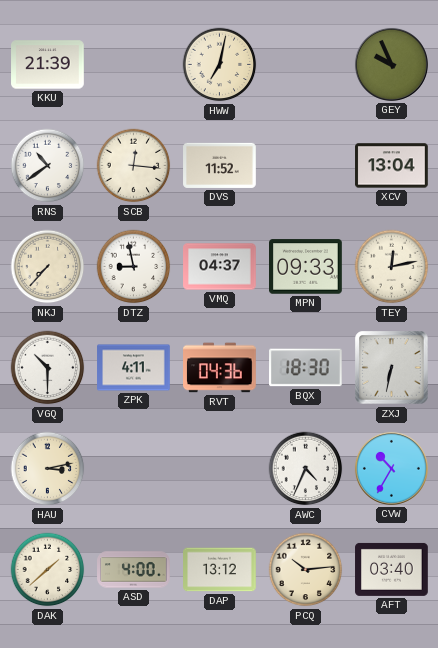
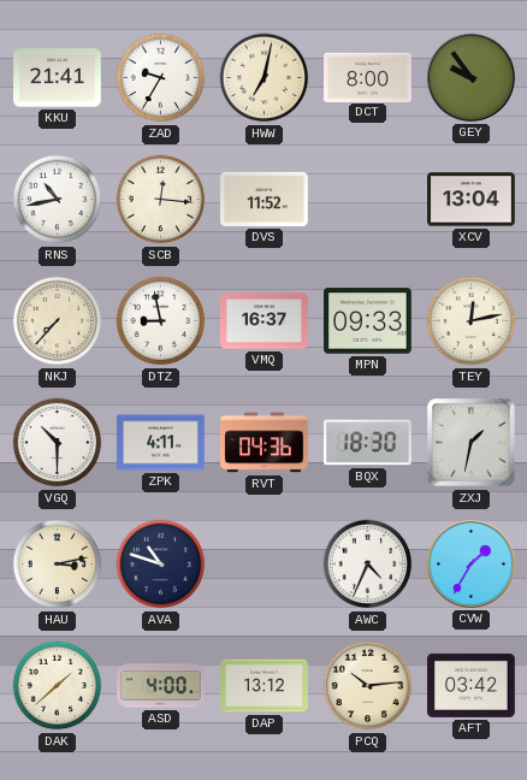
KKU: 21:39 -> 21:41 (58, 78)
ZAD: none -> 9:35 (161, 78)
DCT: none -> 8:00 (368, 77)
GEY: 9:56 -> 9:54 (470, 77)
RNS: 10:39 -> 10:43 (58, 200)
VMQ: 04:37 -> 16:37 (265, 321)
ZXJ: 6:32 -> 1:32 (472, 443)
AVA: none -> 10:48 (161, 565)
CVW: 10:35 -> 1:35 (470, 563)
AFT: 03:40 -> 03:42 (472, 685)
